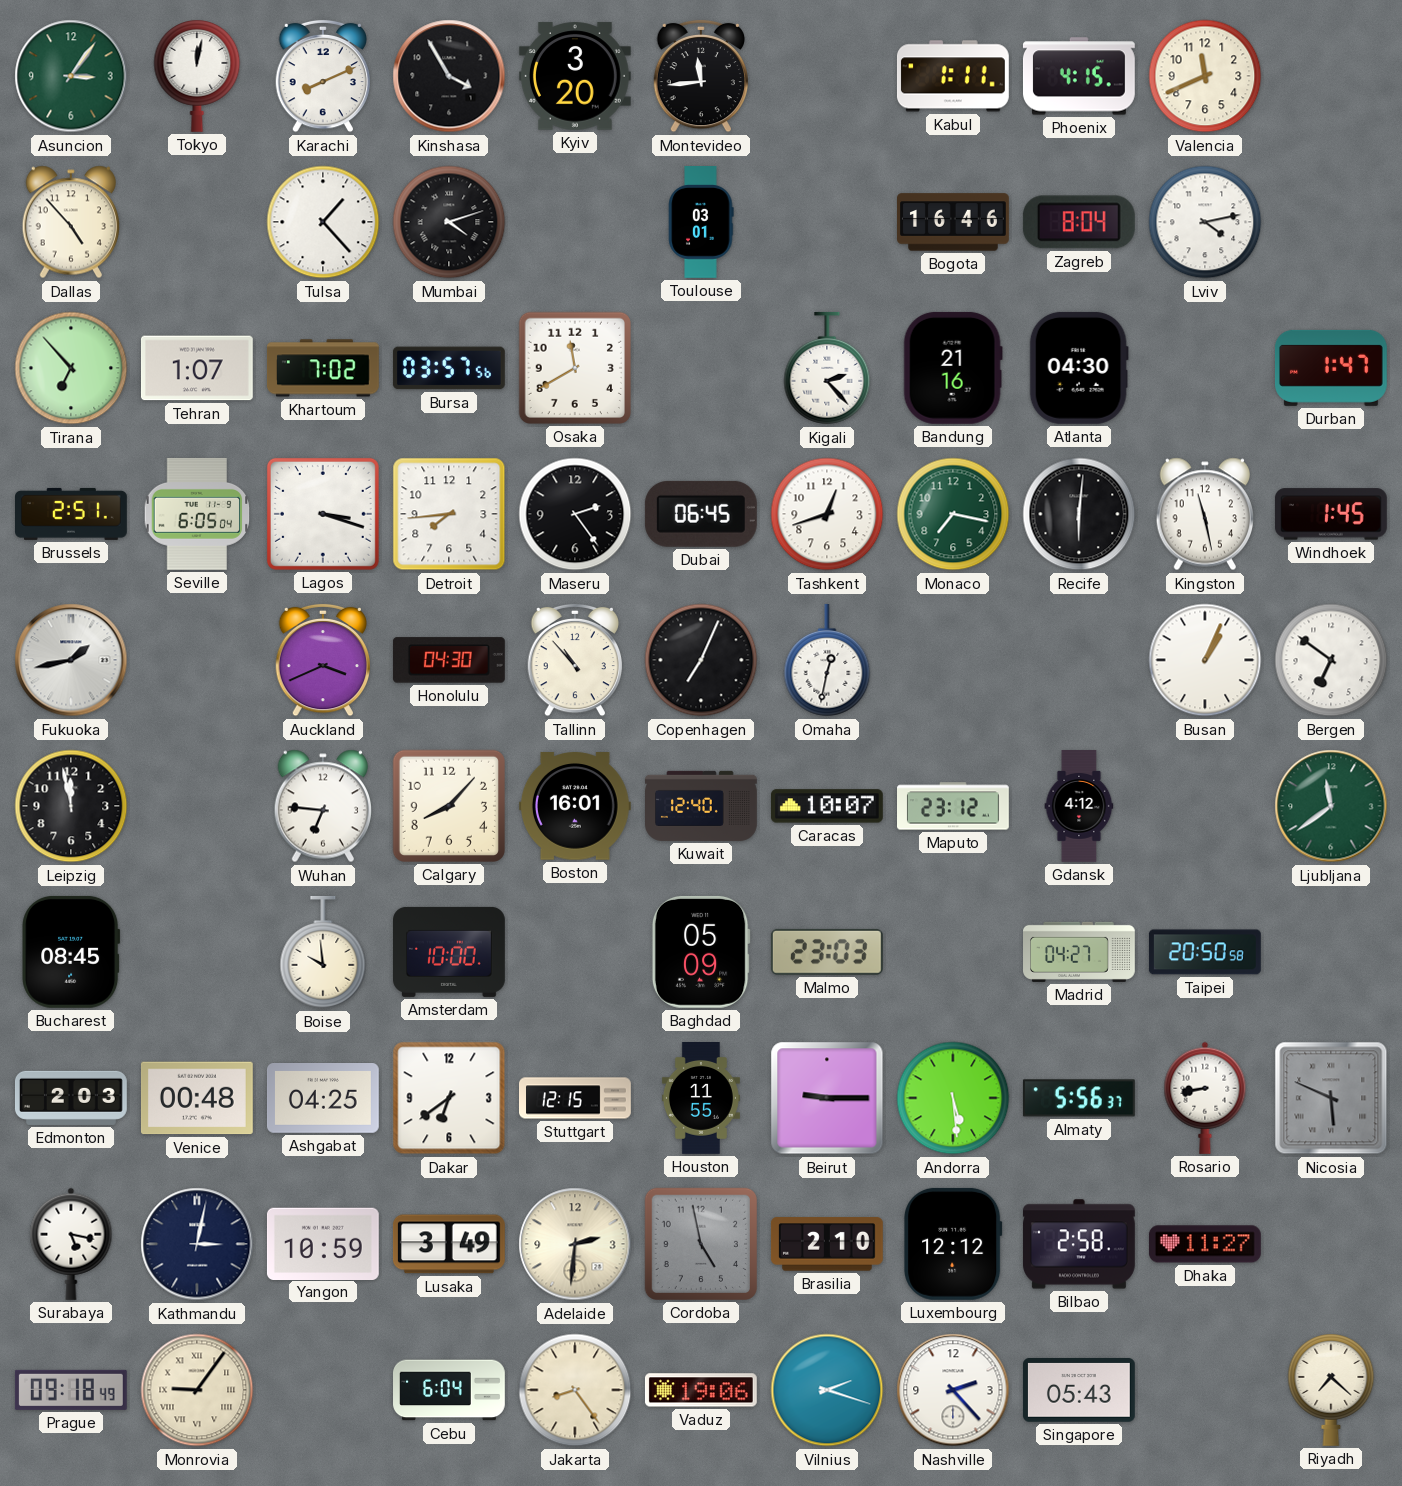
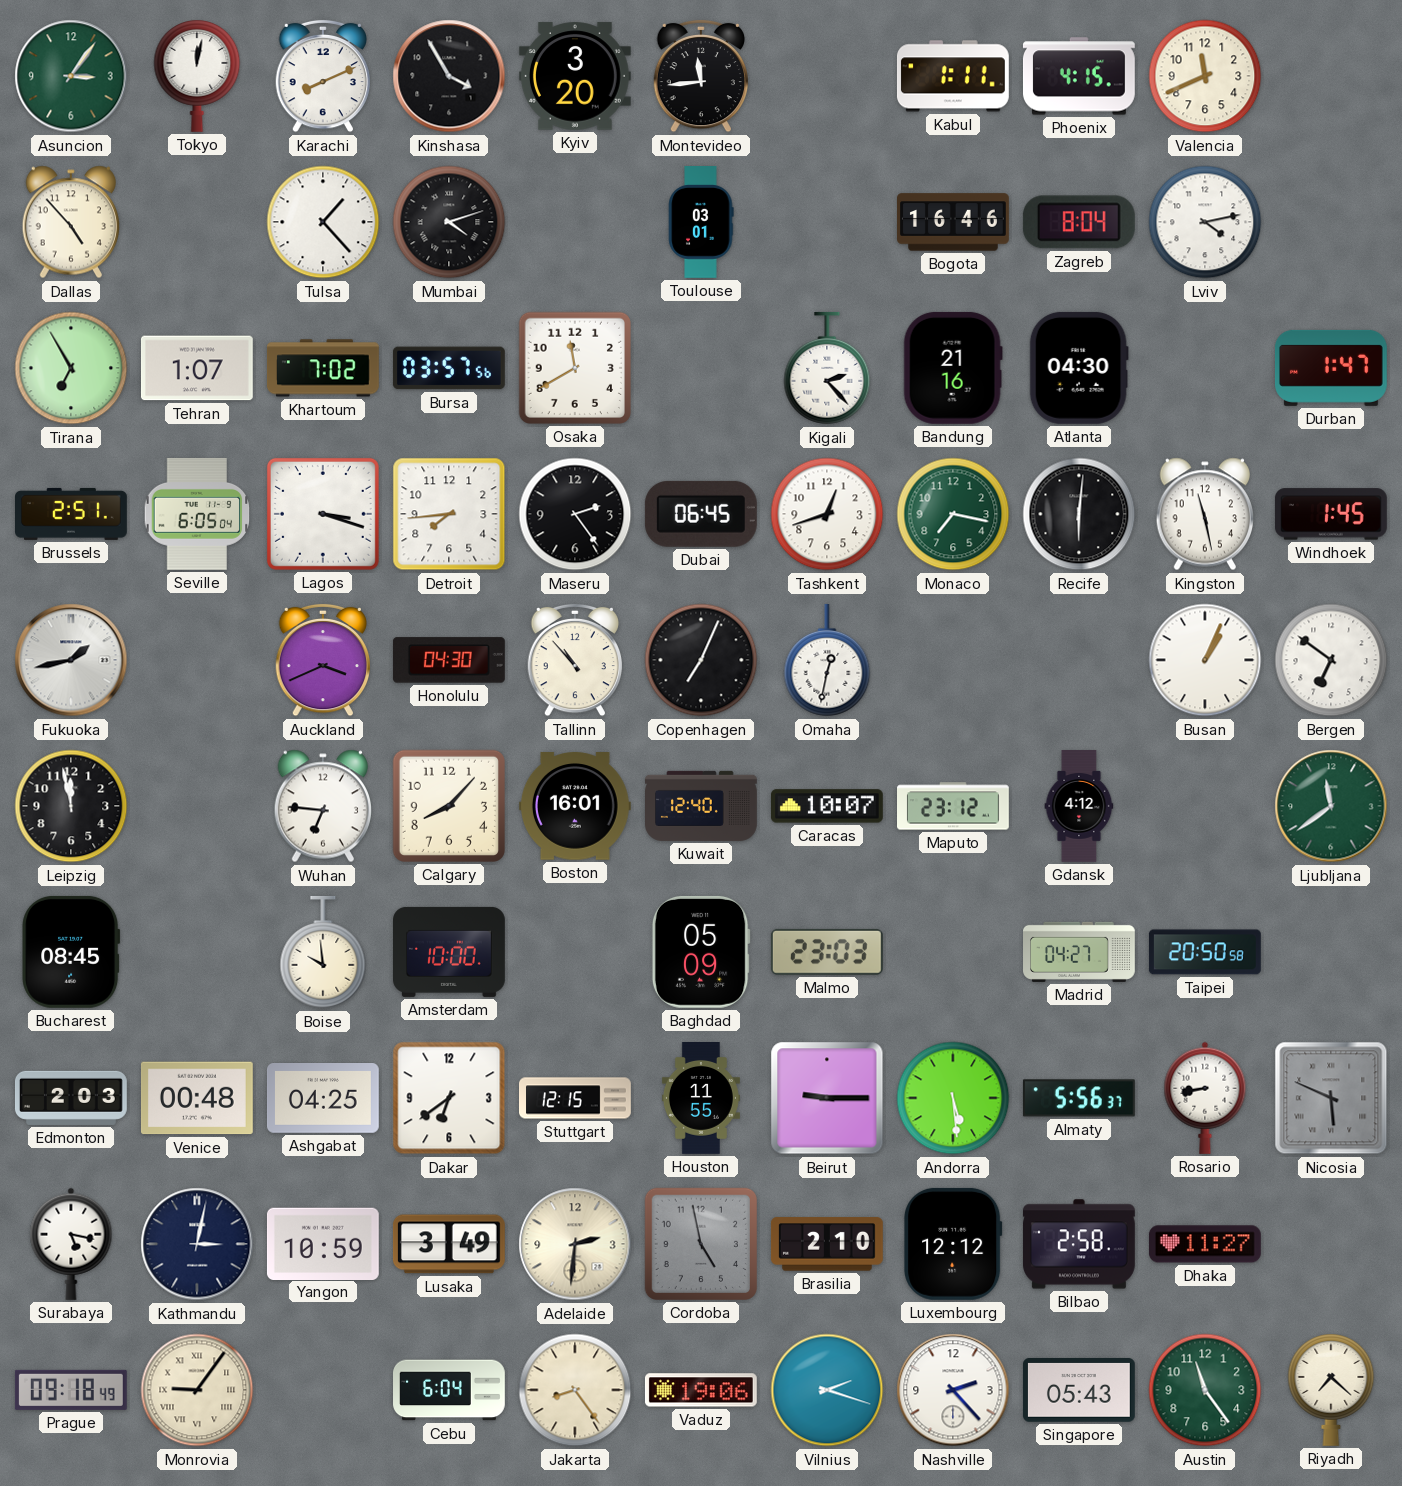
Tirana: 6:53 -> 6:55 (71, 368)
Austin: none -> 11:24 (1205, 1390)
